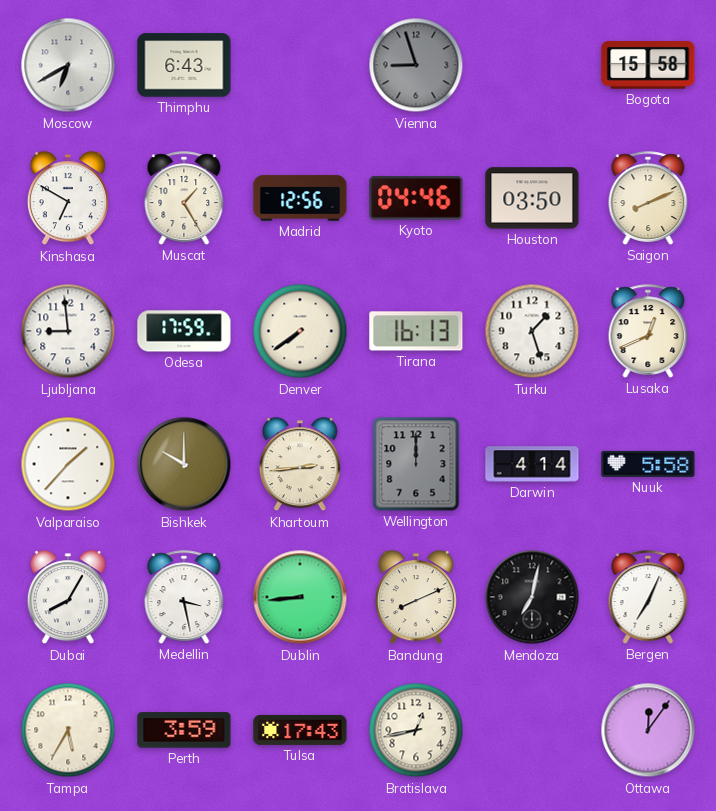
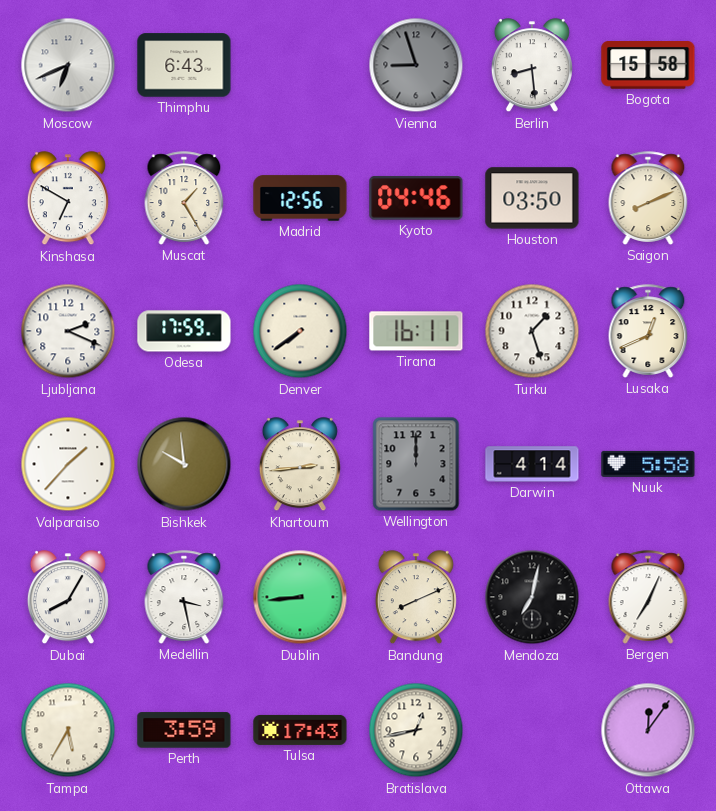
Moscow: 6:40 -> 6:41 (68, 65)
Berlin: none -> 8:29 (532, 66)
Ljubljana: 8:59 -> 2:19 (68, 331)
Tirana: 16:13 -> 16:11 (416, 331)
Bishkek: 10:00 -> 9:59 (184, 464)
